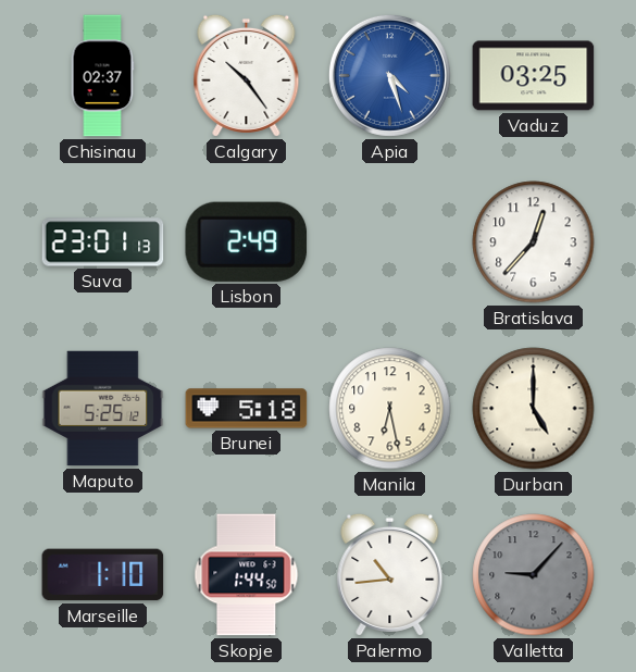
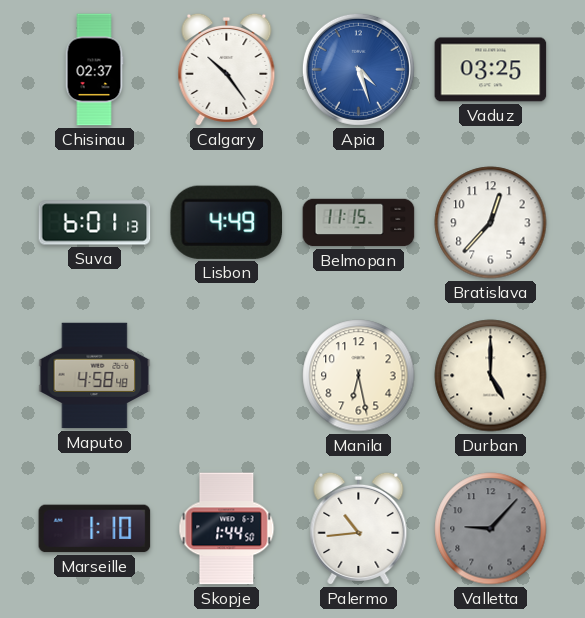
Suva: 23:01 -> 6:01 (95, 223)
Lisbon: 2:49 -> 4:49 (227, 222)
Belmopan: none -> 11:15 (359, 223)
Maputo: 5:25 -> 4:58 (95, 376)
Brunei: 5:18 -> none (247, 409)
